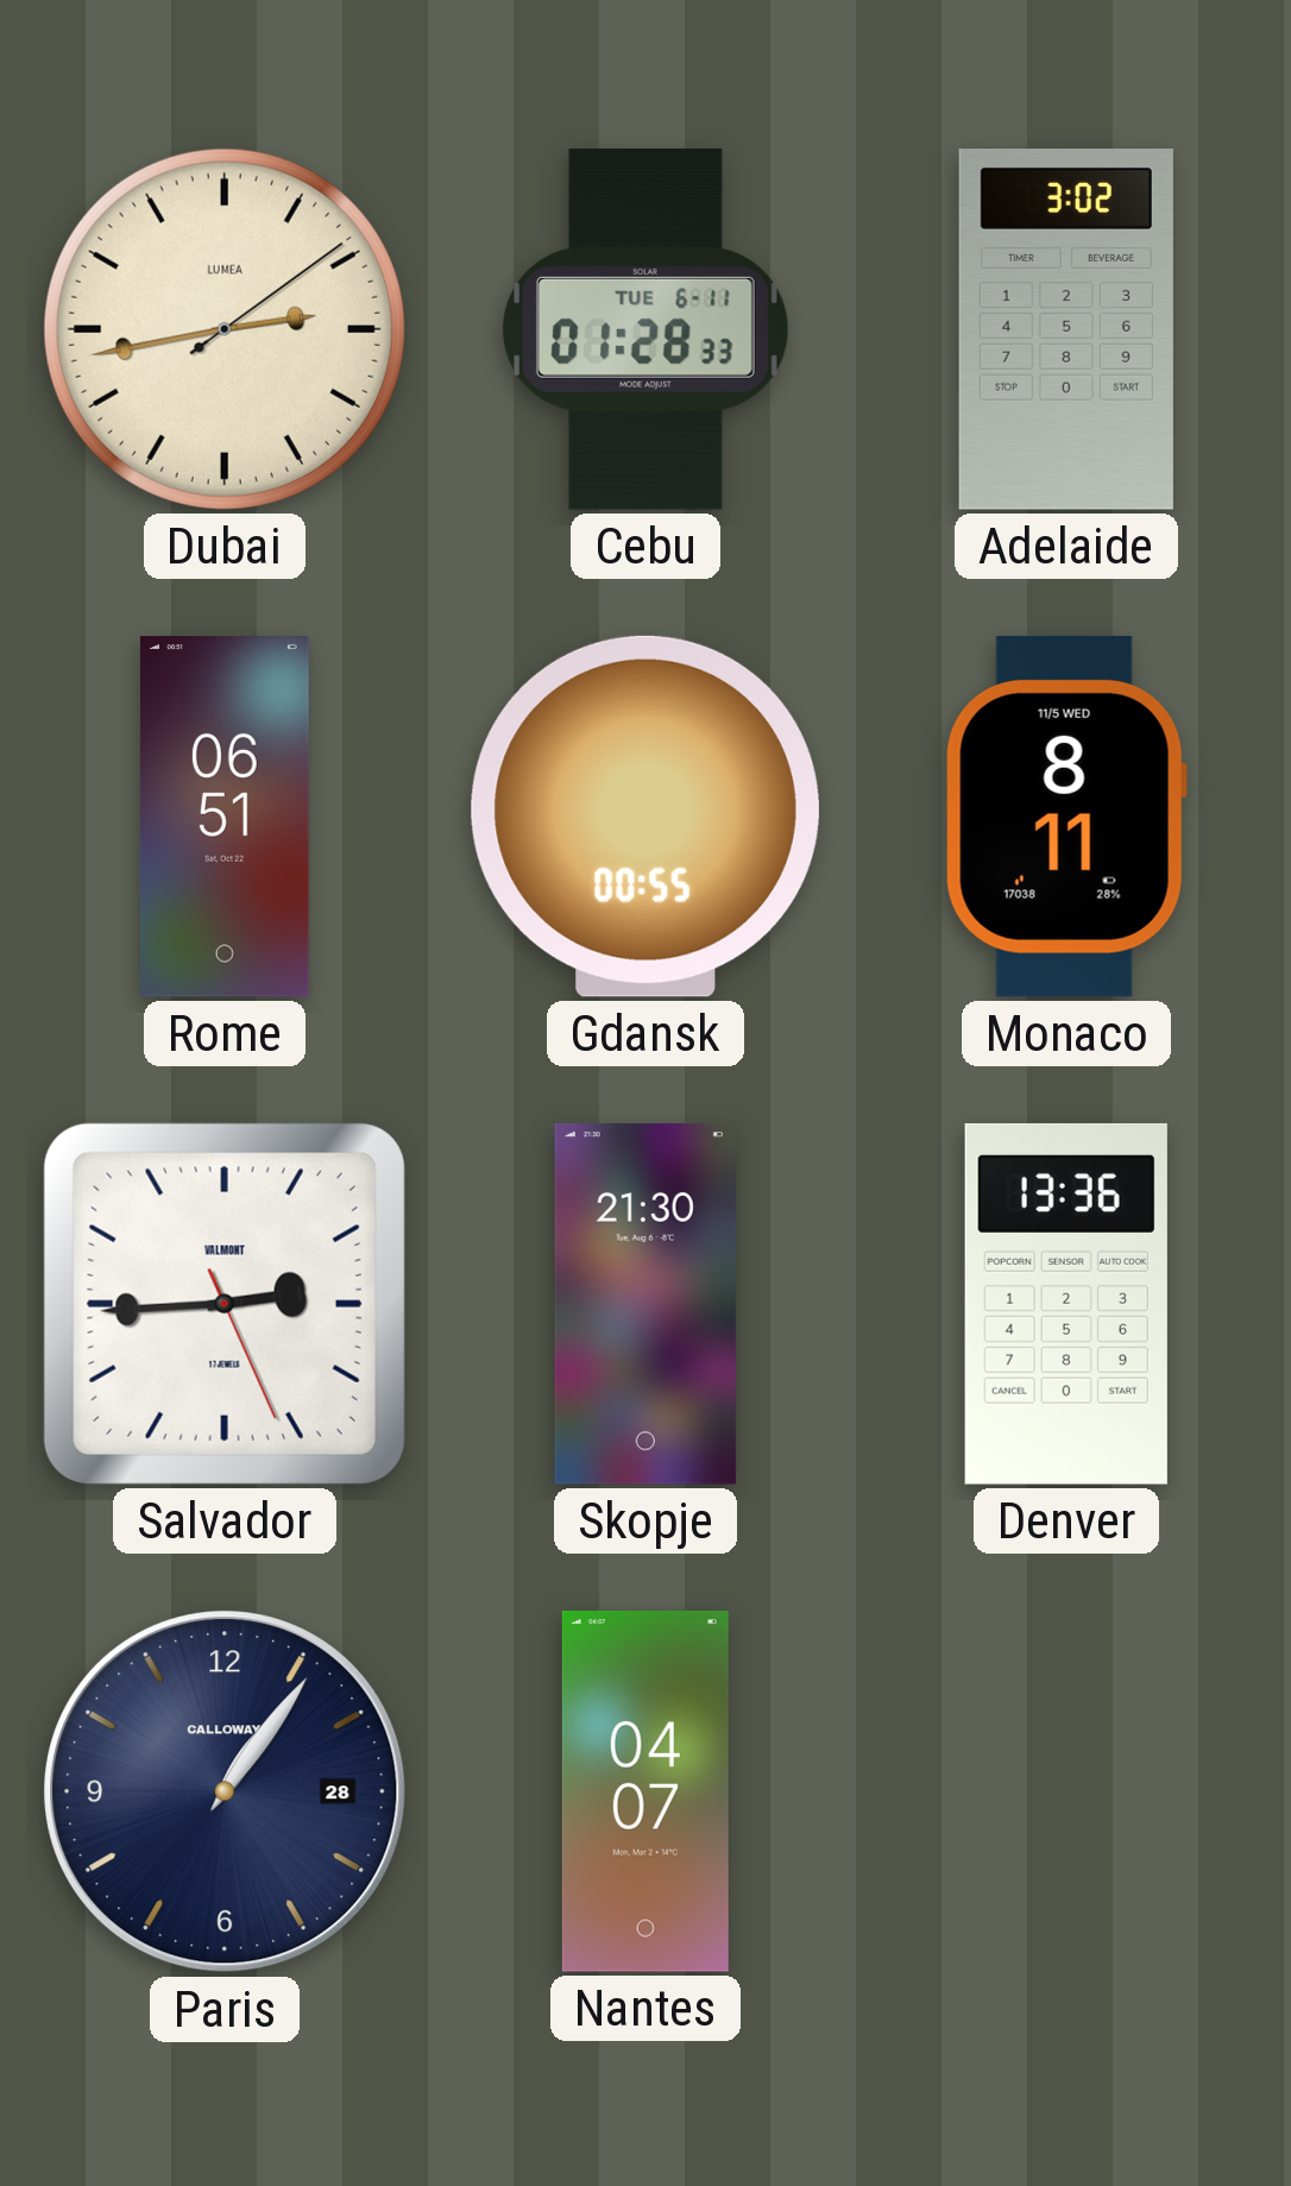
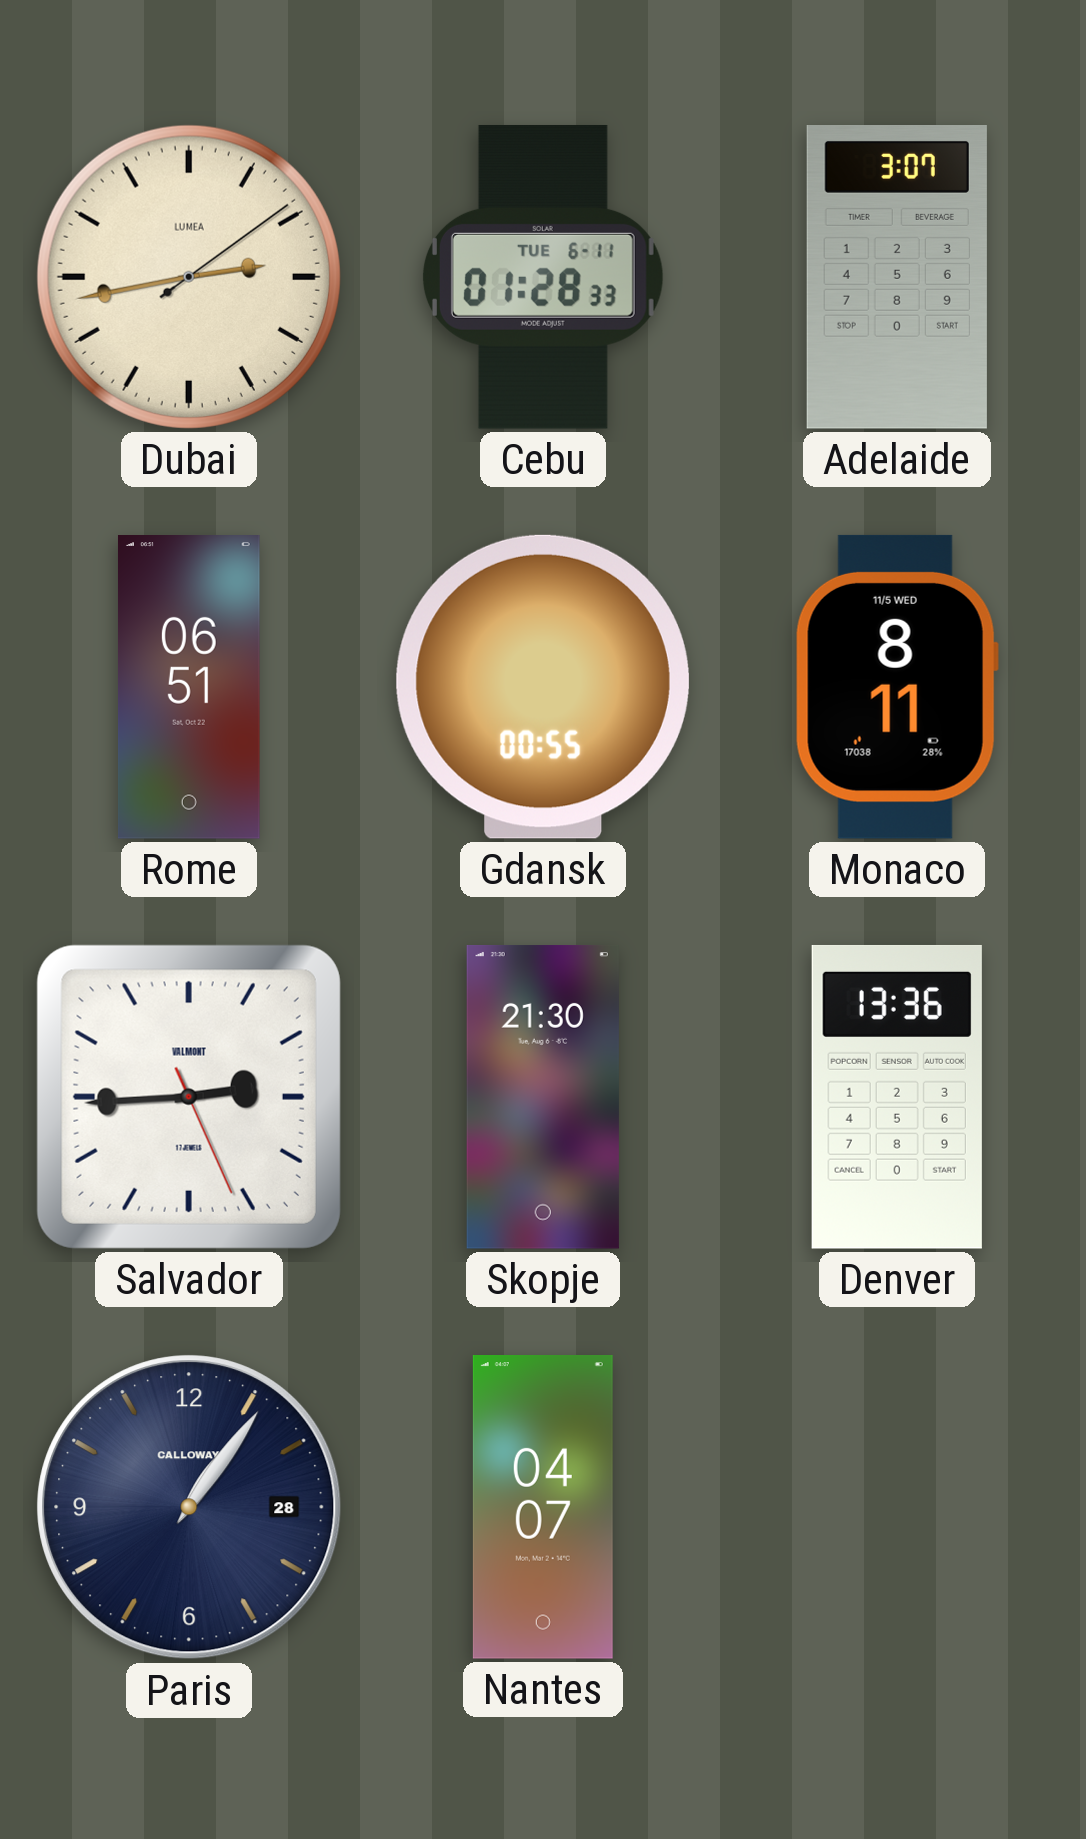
Adelaide: 3:02 -> 3:07 (897, 278)
